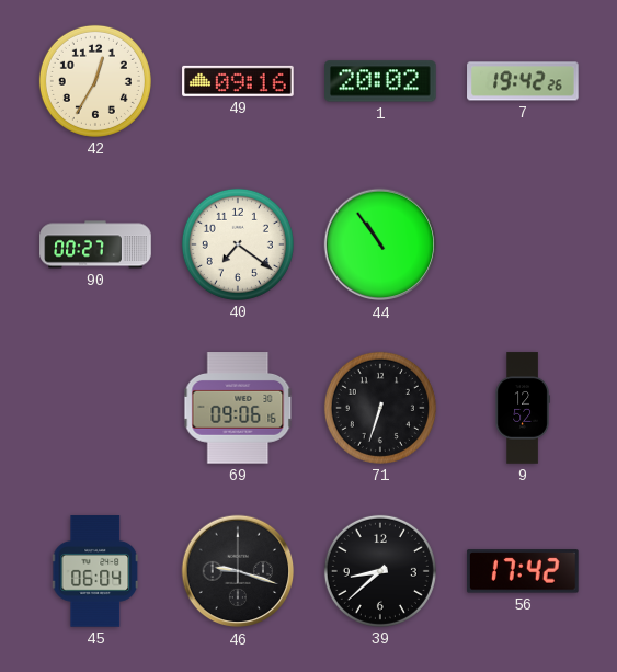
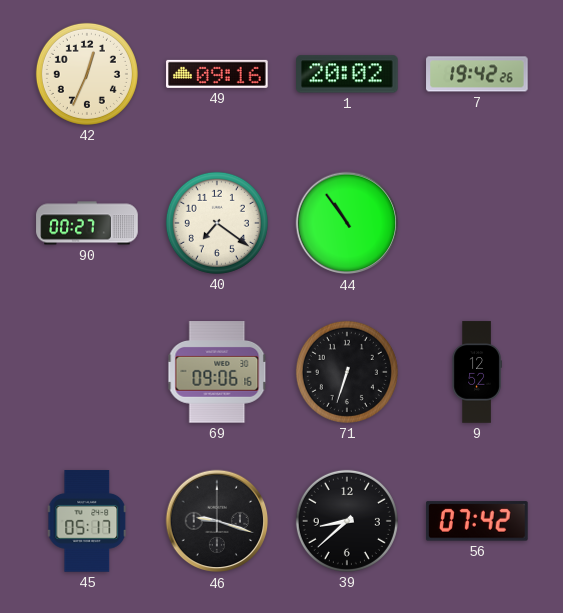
42: 12:35 -> 12:34 (87, 74)
45: 06:04 -> 05:17 (87, 521)
56: 17:42 -> 07:42 (478, 521)
